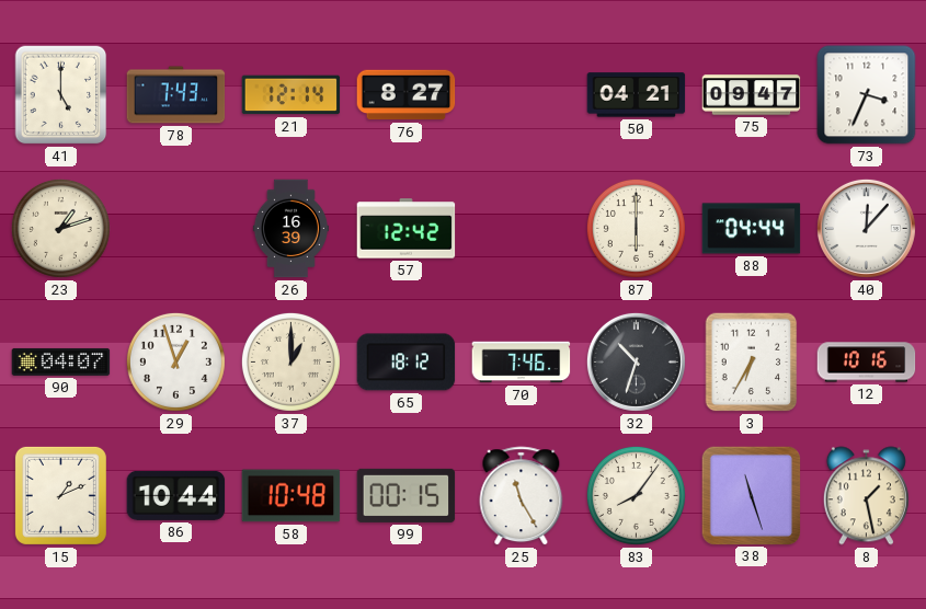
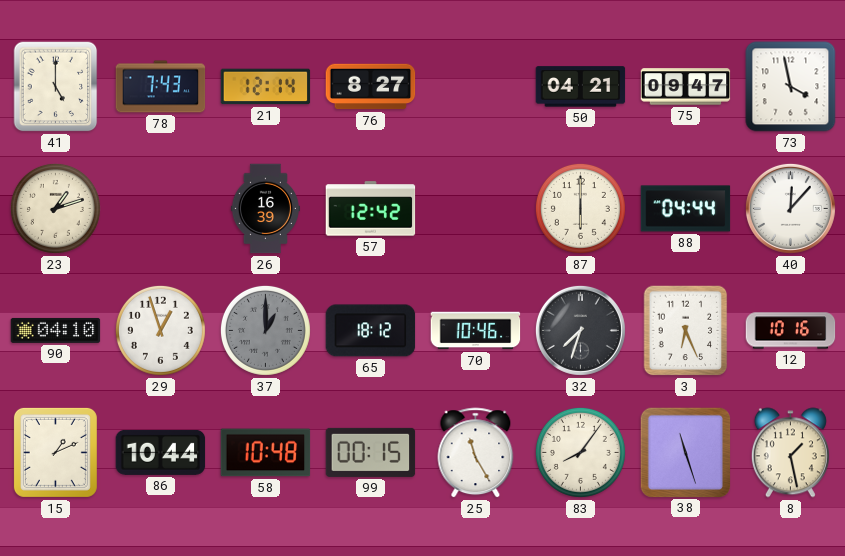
73: 3:34 -> 3:58 (791, 87)
90: 04:07 -> 04:10 (56, 330)
37 dial: cream -> grey (265, 330)
70: 7:46 -> 10:46 (476, 331)
32: 10:33 -> 7:33 (580, 330)
3: 6:35 -> 6:26 (686, 331)
